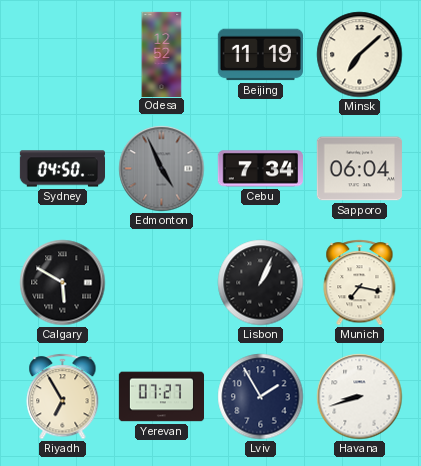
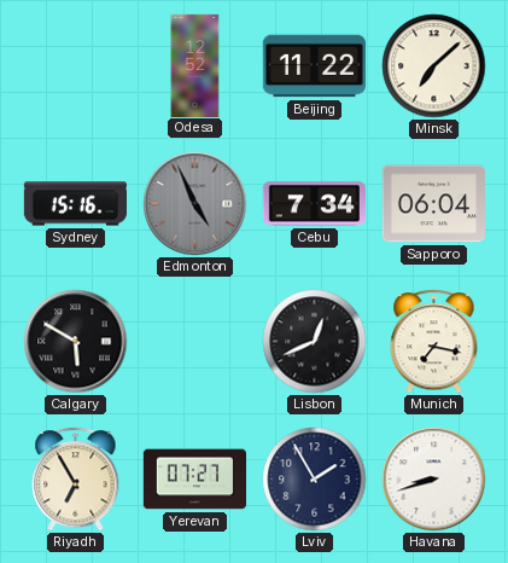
Beijing: 11:19 -> 11:22 (314, 66)
Sydney: 04:50 -> 15:16 (75, 204)
Lisbon: 1:04 -> 12:41 (315, 342)
